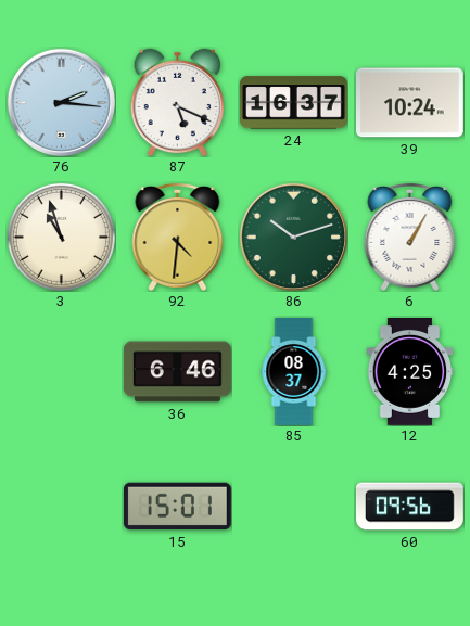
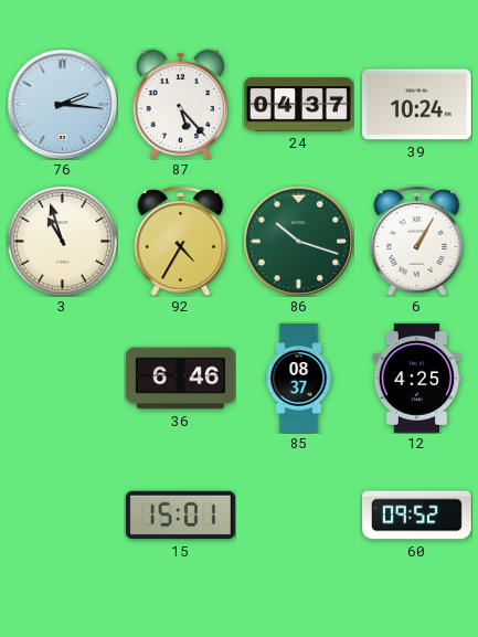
87: 5:19 -> 5:23 (180, 104)
24: 16:37 -> 04:37 (299, 105)
92: 4:31 -> 4:35 (181, 241)
86: 10:12 -> 10:18 (298, 241)
60: 09:56 -> 09:52 (417, 516)
